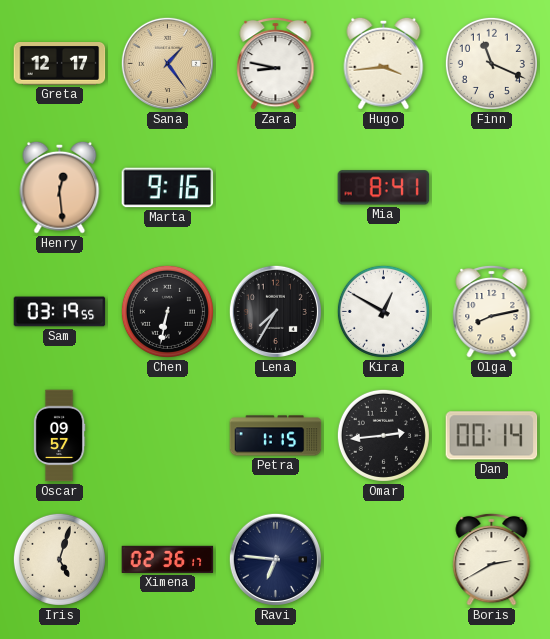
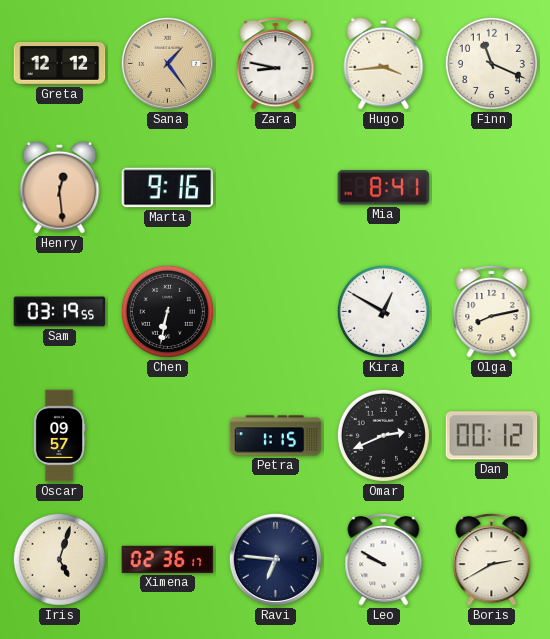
Greta: 12:17 -> 12:12 (60, 64)
Lena: 7:35 -> none (275, 311)
Omar: 2:44 -> 2:41 (383, 435)
Dan: 00:14 -> 00:12 (492, 436)
Leo: none -> 9:50 (384, 559)
